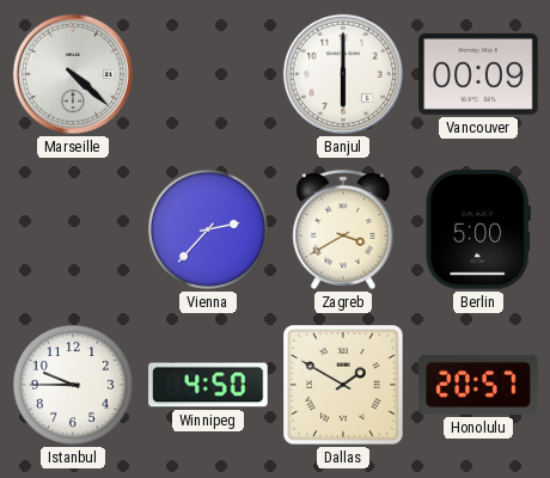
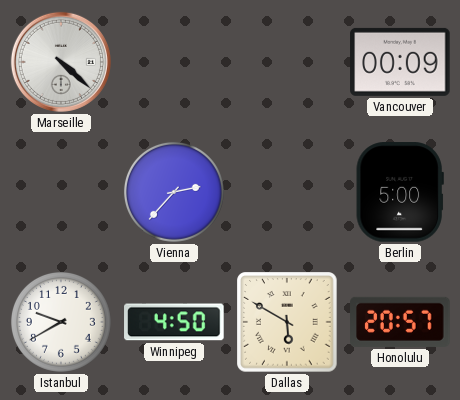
Banjul: 6:00 -> none (343, 74)
Zagreb: 3:40 -> none (343, 229)
Istanbul: 9:45 -> 9:40 (61, 322)
Dallas: 1:50 -> 5:50 (287, 322)
